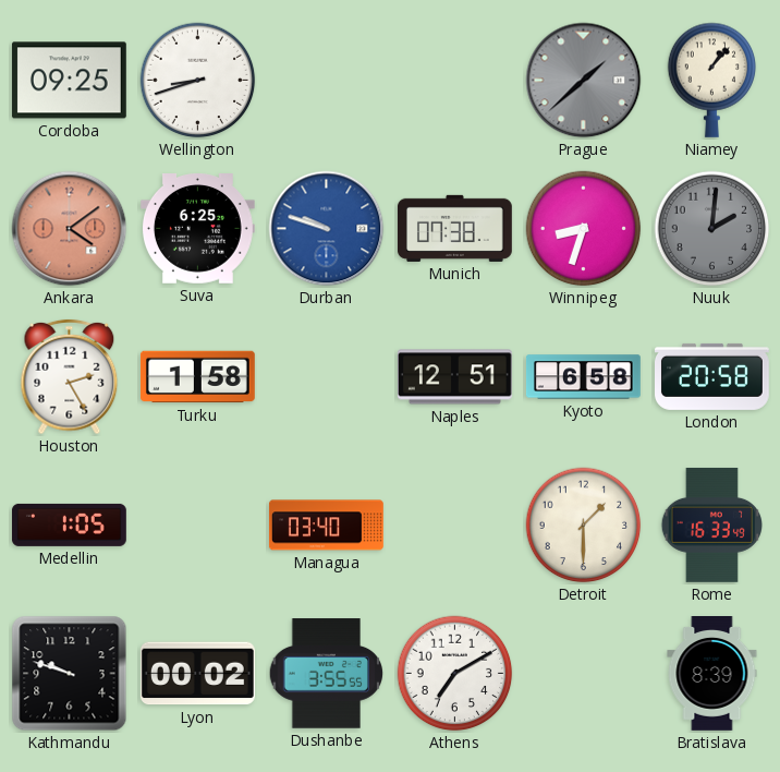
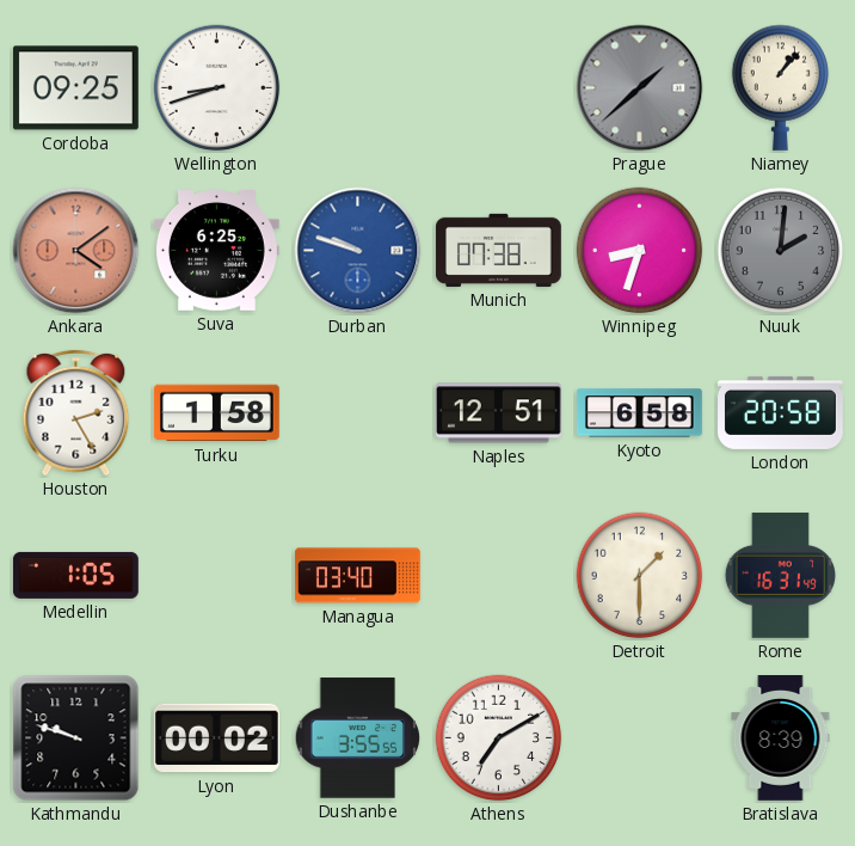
Rome: 16:33 -> 16:31 (780, 575)
